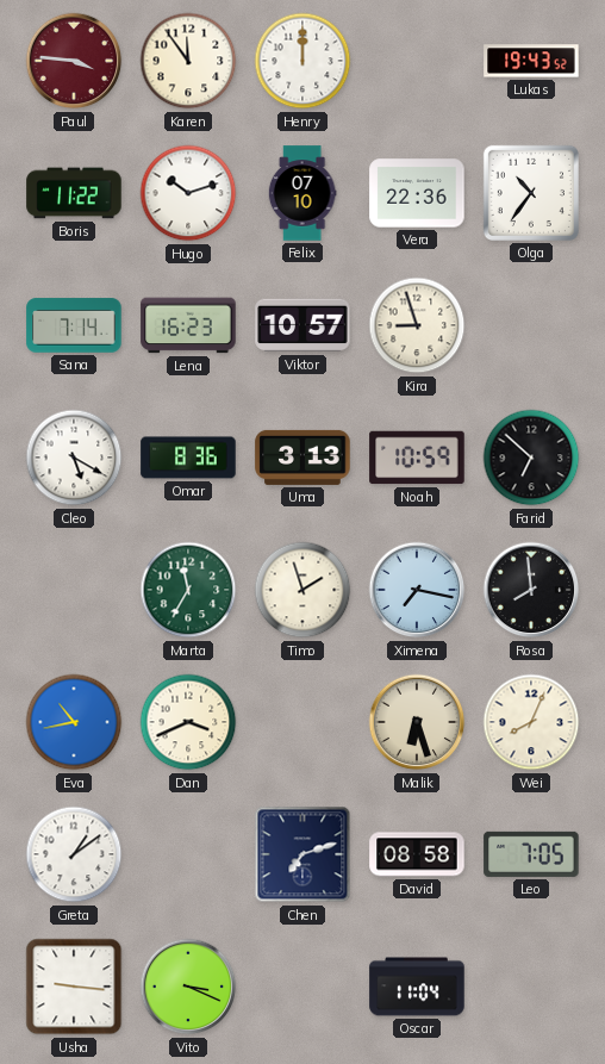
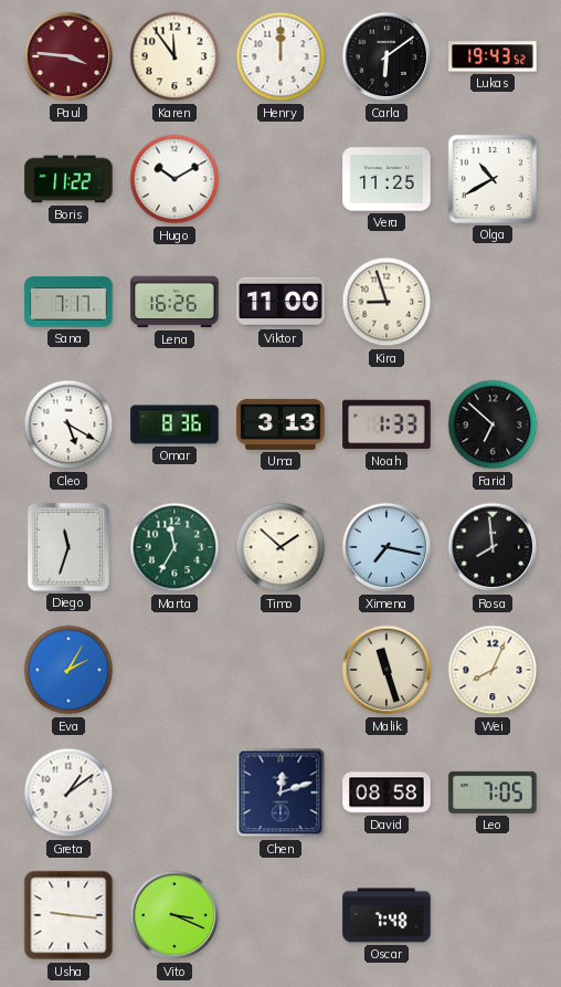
Carla: none -> 6:09 (387, 56)
Hugo: 10:12 -> 10:10 (174, 179)
Felix: 07:10 -> none (302, 193)
Vera: 22:36 -> 11:25 (387, 179)
Olga: 10:36 -> 10:40 (493, 179)
Sana: 7:14 -> 7:17 (68, 302)
Lena: 16:23 -> 16:26 (174, 302)
Viktor: 10:57 -> 11:00 (280, 302)
Noah: 10:59 -> 1:33 (387, 424)
Diego: none -> 11:33 (68, 547)
Timo: 1:57 -> 1:52 (280, 547)
Eva: 10:43 -> 2:05 (68, 670)
Dan: 3:41 -> none (188, 722)
Malik: 6:27 -> 11:27 (387, 670)
Chen: 7:12 -> 12:12 (280, 792)
Oscar: 11:04 -> 7:48 (387, 915)
